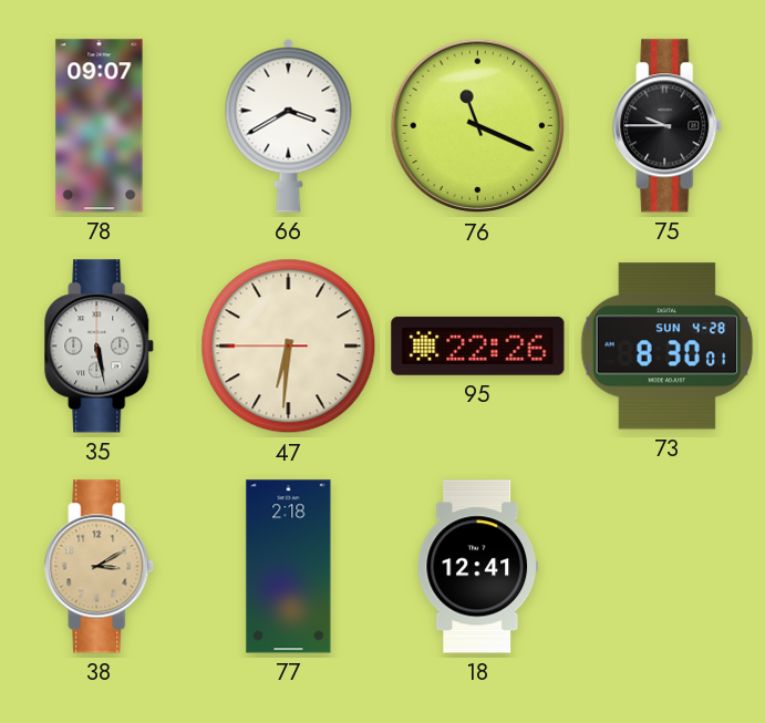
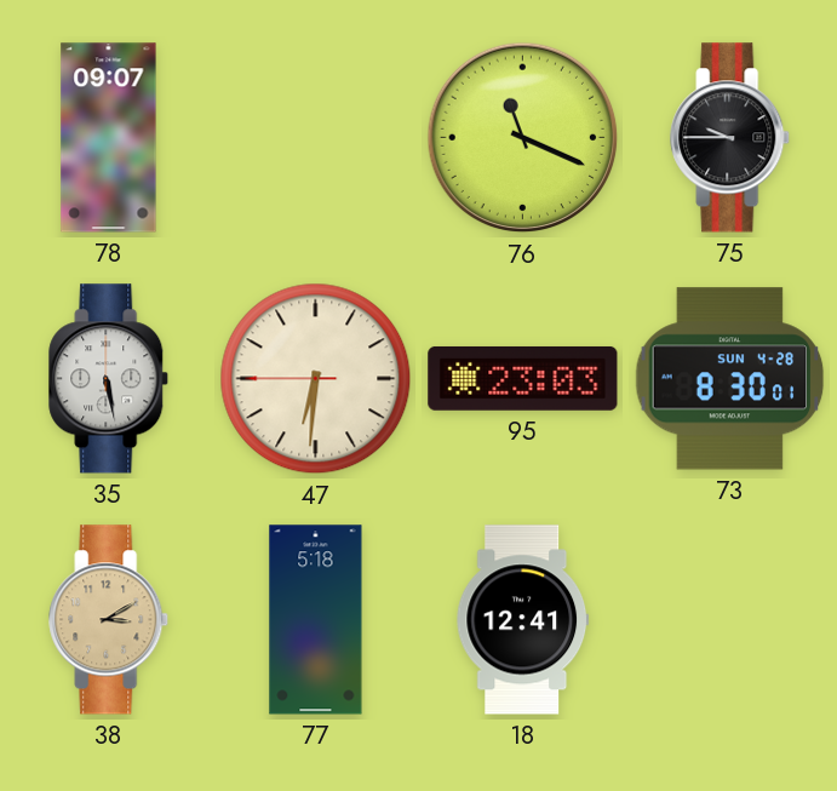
66: 3:40 -> none (289, 125)
95: 22:26 -> 23:03 (523, 379)
77: 2:18 -> 5:18 (316, 620)
